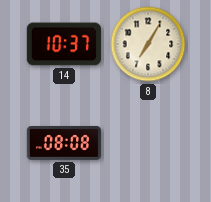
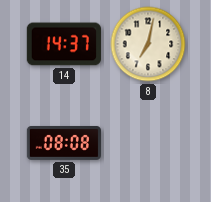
14: 10:37 -> 14:37 (64, 44)
8: 7:05 -> 7:02 (148, 44)
